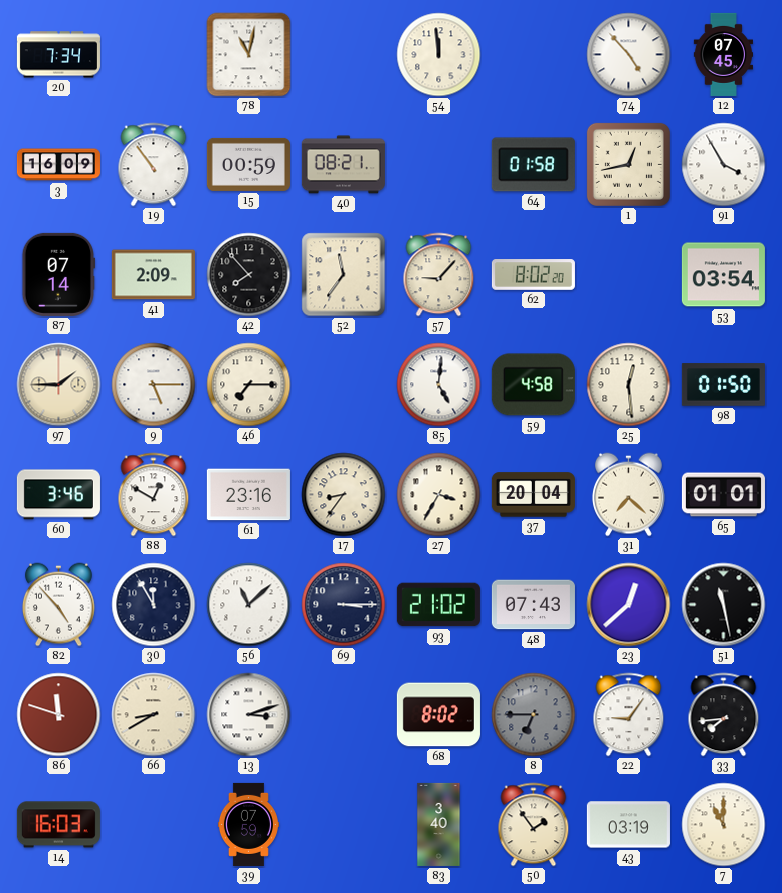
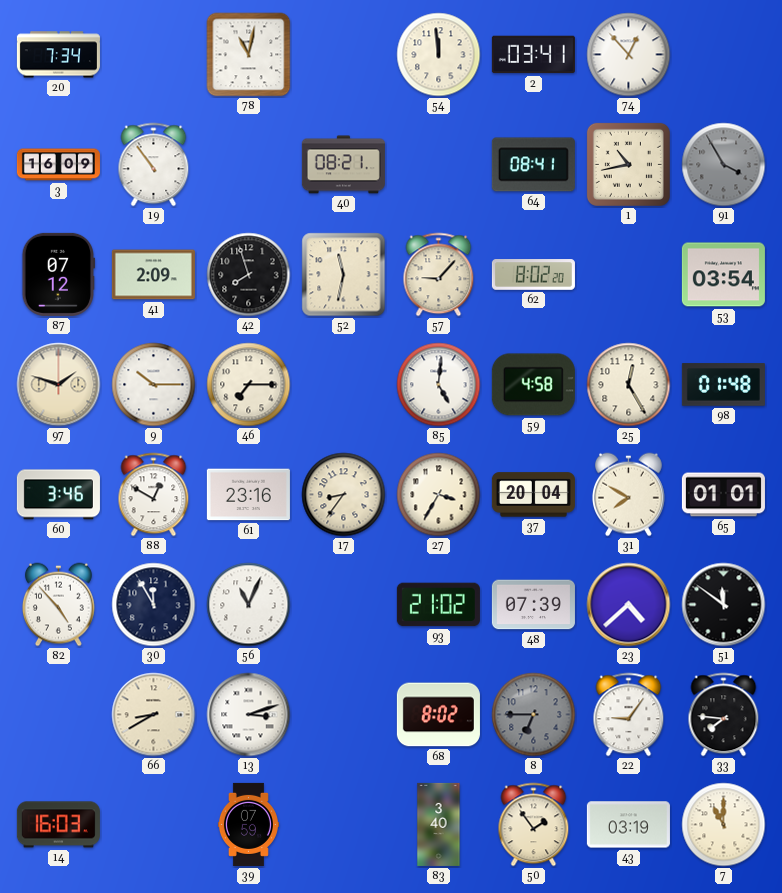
2: none -> 03:41 (533, 55)
74: 4:53 -> 12:53 (629, 55)
12: 07:45 -> none (723, 54)
15: 00:59 -> none (248, 164)
64: 01:58 -> 08:41 (533, 165)
1: 12:43 -> 10:43 (628, 164)
91 dial: white -> grey (724, 165)
87: 07:14 -> 07:12 (59, 274)
42: 7:53 -> 7:57 (249, 275)
52: 11:36 -> 11:32 (344, 275)
97: 1:45 -> 1:48 (59, 385)
9: 5:15 -> 10:15 (154, 385)
25: 12:29 -> 12:25 (629, 385)
98: 01:50 -> 01:48 (723, 385)
31: 7:22 -> 7:50 (628, 495)
56: 11:08 -> 11:04 (249, 605)
69: 3:15 -> none (344, 605)
48: 07:43 -> 07:39 (533, 605)
23: 12:38 -> 4:38 (629, 605)
51: 11:28 -> 11:51 (724, 605)
86: 11:48 -> none (59, 715)
33: 7:44 -> 7:46 (724, 715)
